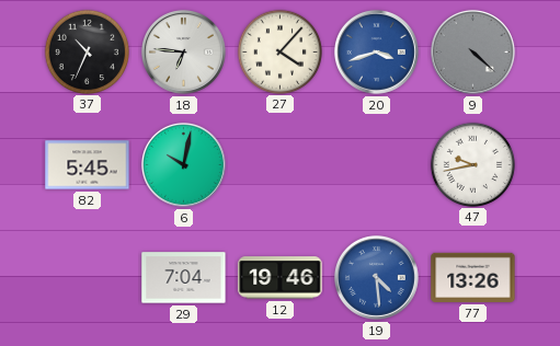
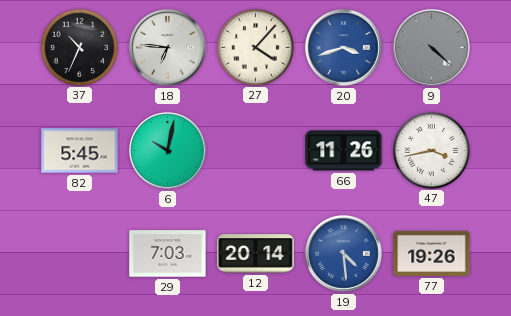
66: none -> 11:26 (344, 151)
47: 9:43 -> 3:43 (431, 150)
29: 7:04 -> 7:03 (168, 254)
12: 19:46 -> 20:14 (256, 254)
77: 13:26 -> 19:26 (432, 253)
